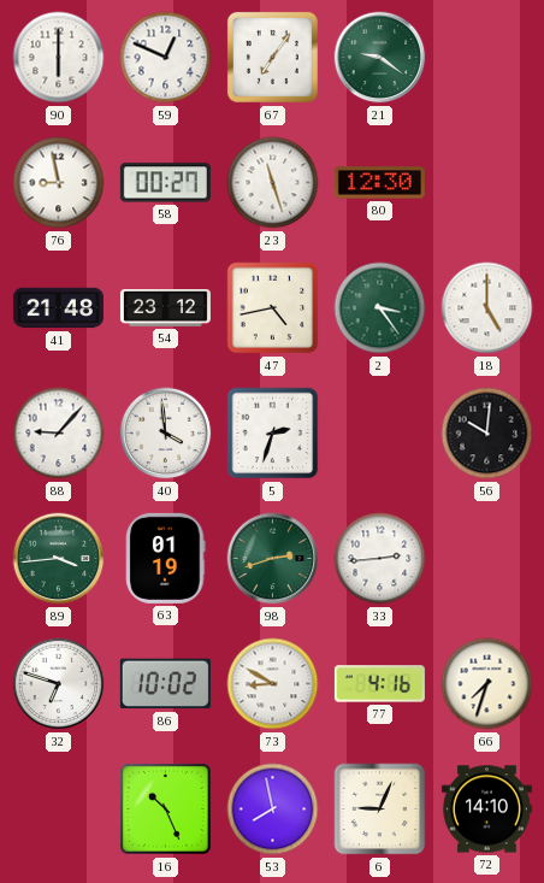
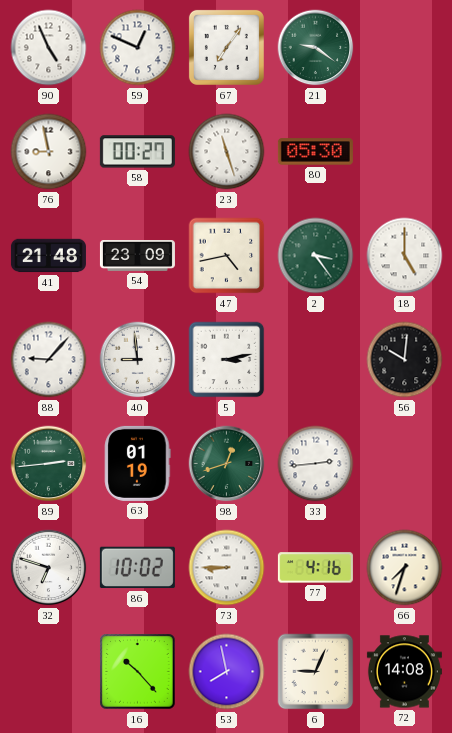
90: 6:00 -> 4:56 (49, 48)
80: 12:30 -> 05:30 (315, 152)
54: 23:12 -> 23:09 (137, 256)
40: 3:59 -> 8:59 (138, 360)
5: 2:33 -> 3:13 (227, 360)
89: 3:44 -> 2:44 (49, 464)
98: 2:42 -> 12:42 (227, 464)
73: 8:50 -> 8:45 (227, 568)
16: 10:26 -> 10:23 (138, 672)
72: 14:10 -> 14:08 (404, 672)
